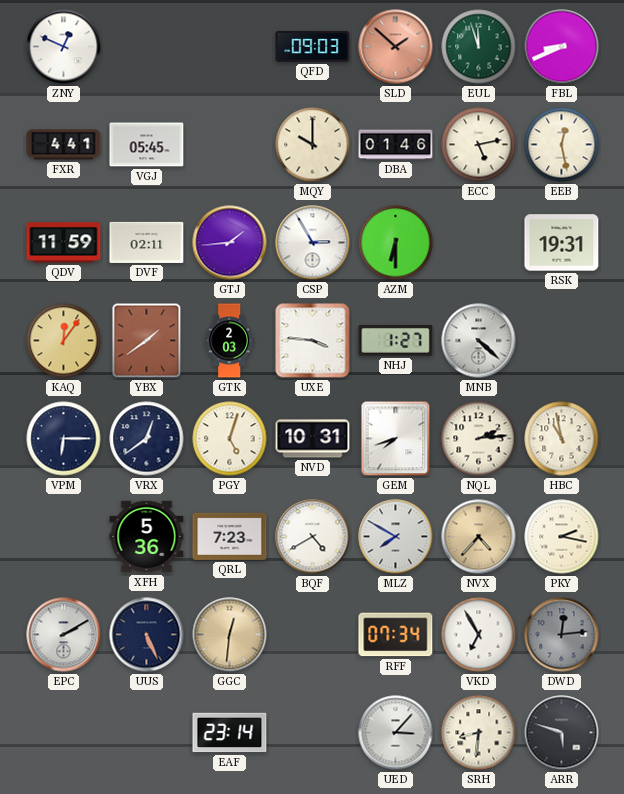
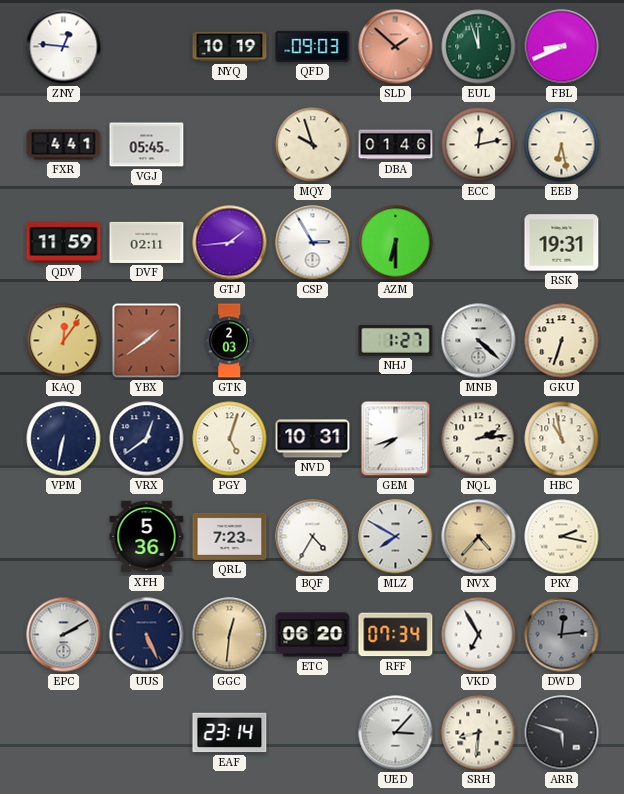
ZNY: 12:49 -> 12:46 (64, 47)
NYQ: none -> 10:19 (230, 47)
MQY: 10:00 -> 9:57 (313, 145)
ECC: 5:13 -> 12:13 (479, 145)
EEB: 12:28 -> 6:28 (562, 145)
UXE: 3:46 -> none (313, 341)
GKU: none -> 6:33 (562, 341)
VPM: 6:15 -> 6:32 (64, 439)
BQF: 4:40 -> 4:35 (313, 537)
ETC: none -> 06:20 (313, 635)
